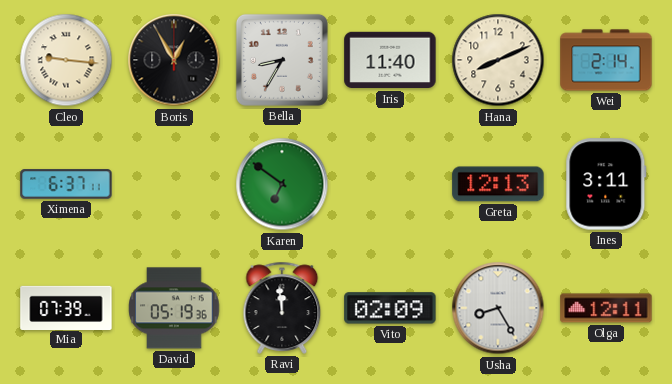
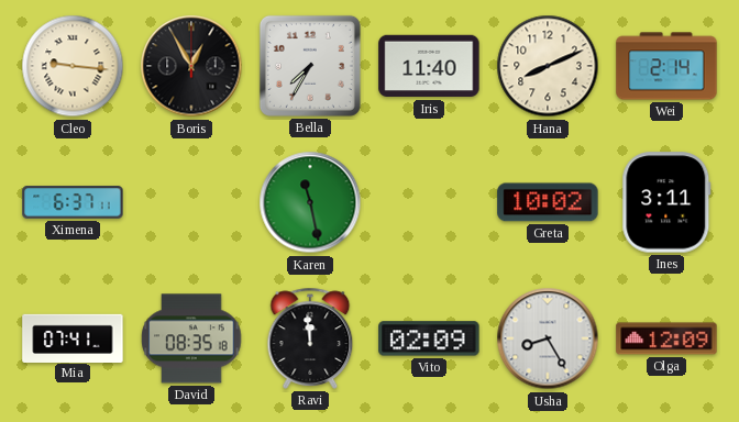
Bella: 8:35 -> 7:35 (310, 66)
Karen: 6:51 -> 11:28 (310, 202)
Greta: 12:13 -> 10:02 (548, 202)
Mia: 07:39 -> 07:41 (73, 337)
David: 05:19 -> 08:35 (191, 338)
Olga: 12:11 -> 12:09 (666, 338)
